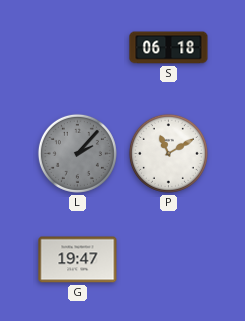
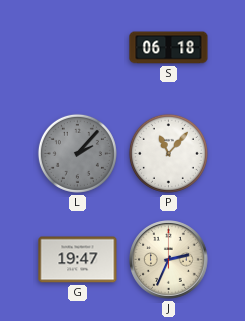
P: 11:10 -> 11:07 (168, 153)
J: none -> 2:34 (169, 260)
